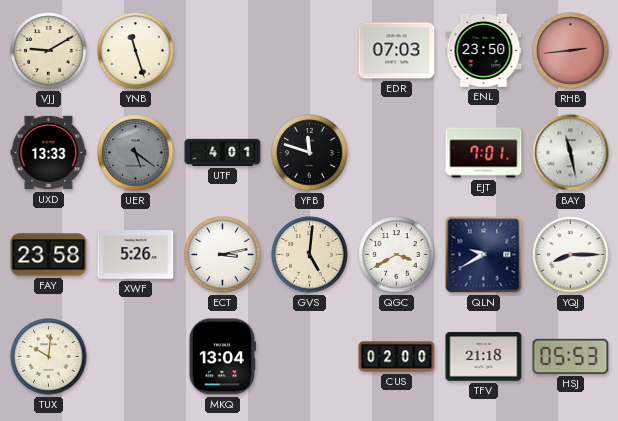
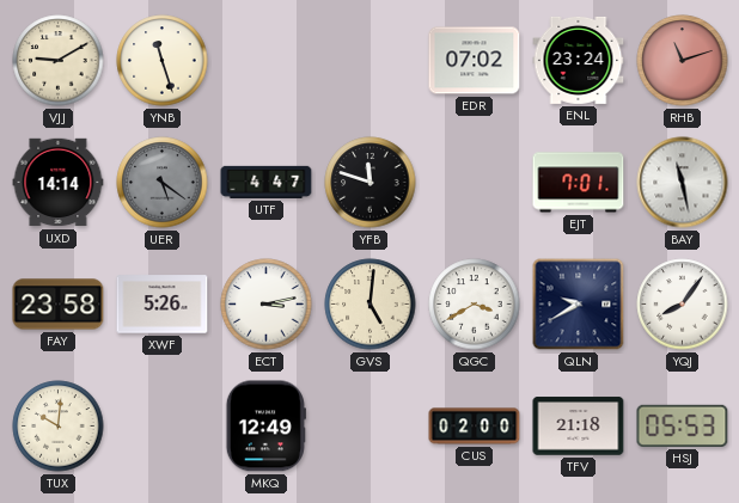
EDR: 07:03 -> 07:02 (475, 61)
ENL: 23:50 -> 23:24 (579, 60)
RHB: 2:44 -> 11:12 (683, 61)
UXD: 13:33 -> 14:14 (59, 183)
UTF: 4:01 -> 4:47 (267, 182)
YQJ: 8:15 -> 8:06 (683, 305)
MKQ: 13:04 -> 12:49 (265, 427)
